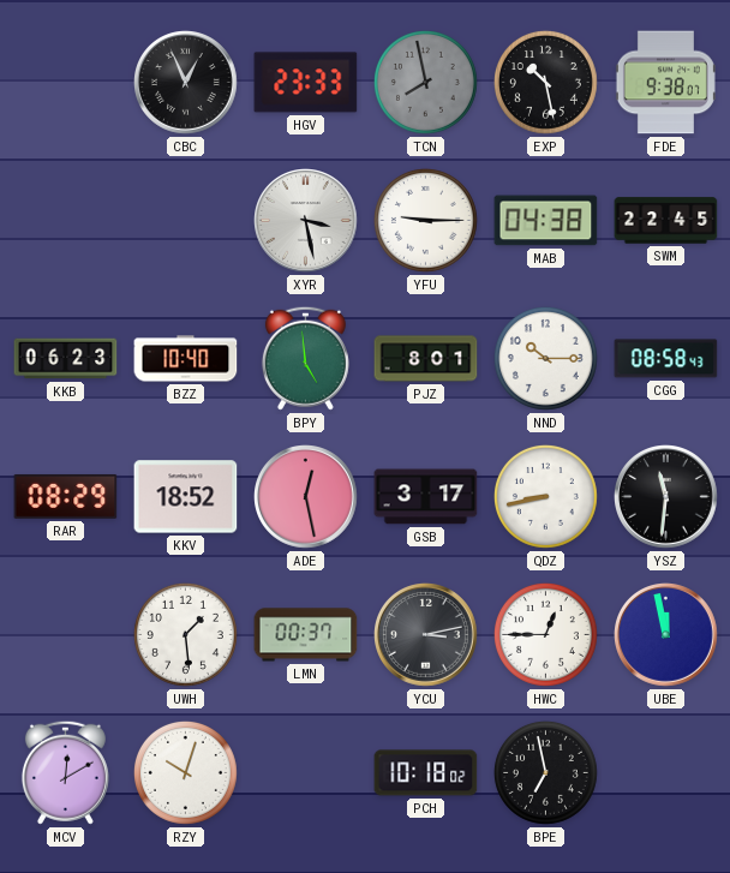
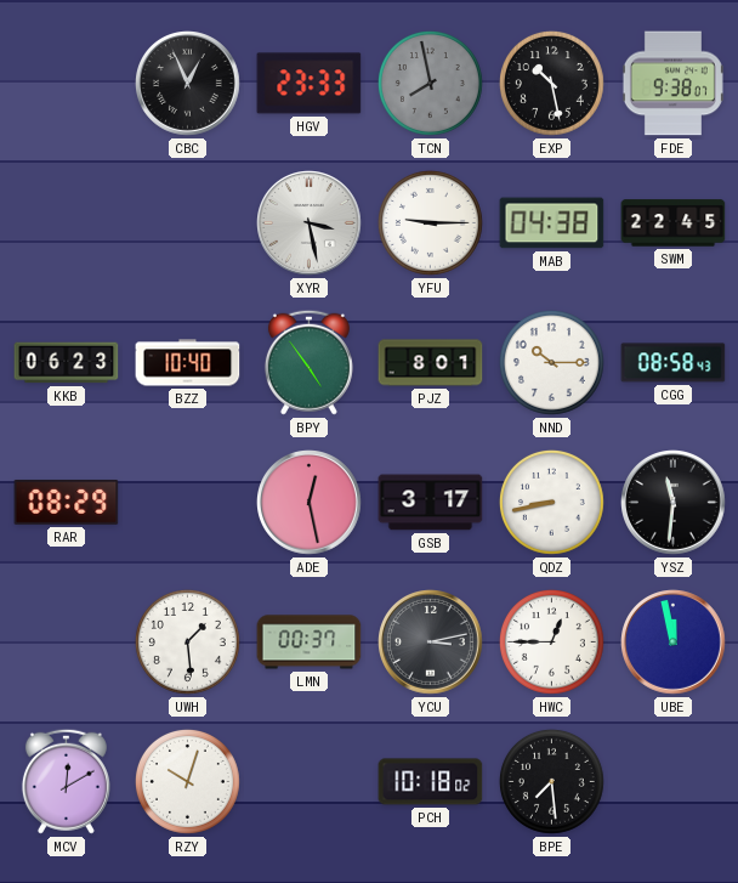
BPY: 4:59 -> 4:54 (308, 362)
KKV: 18:52 -> none (186, 497)
BPE: 6:58 -> 7:29 (551, 781)
